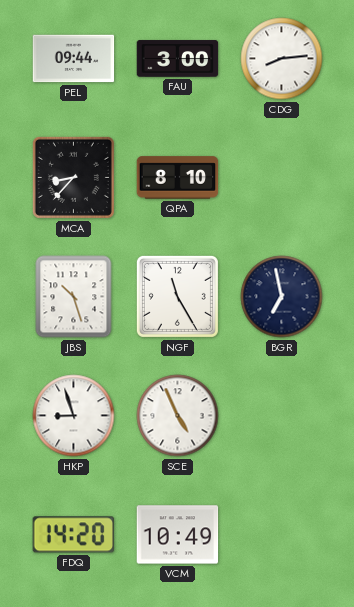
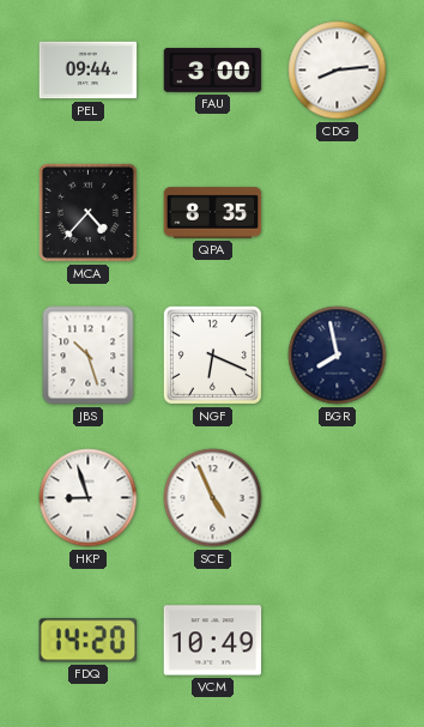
MCA: 8:37 -> 4:37 (87, 212)
QPA: 8:10 -> 8:35 (213, 213)
NGF: 11:25 -> 6:19 (212, 355)
BGR: 6:58 -> 7:58 (338, 356)
